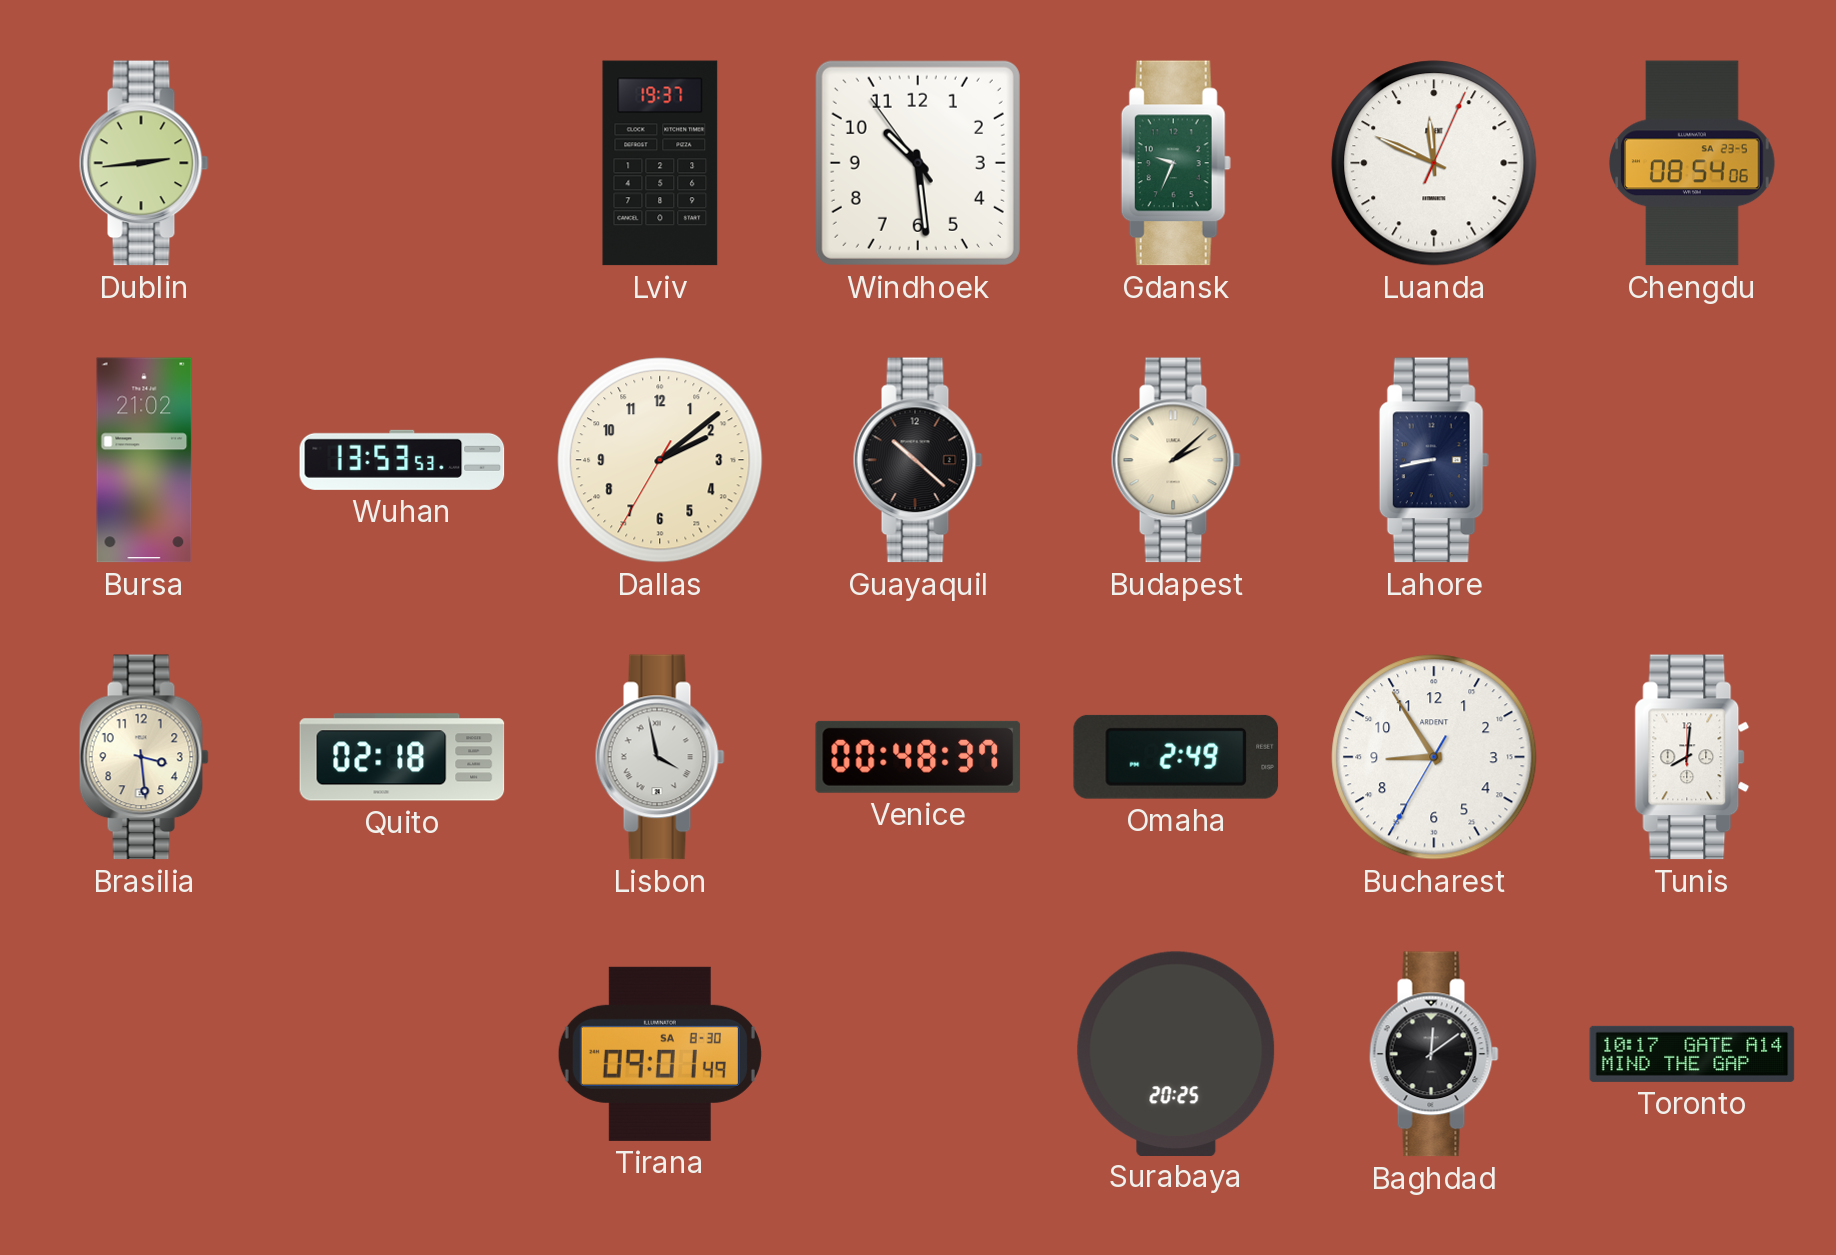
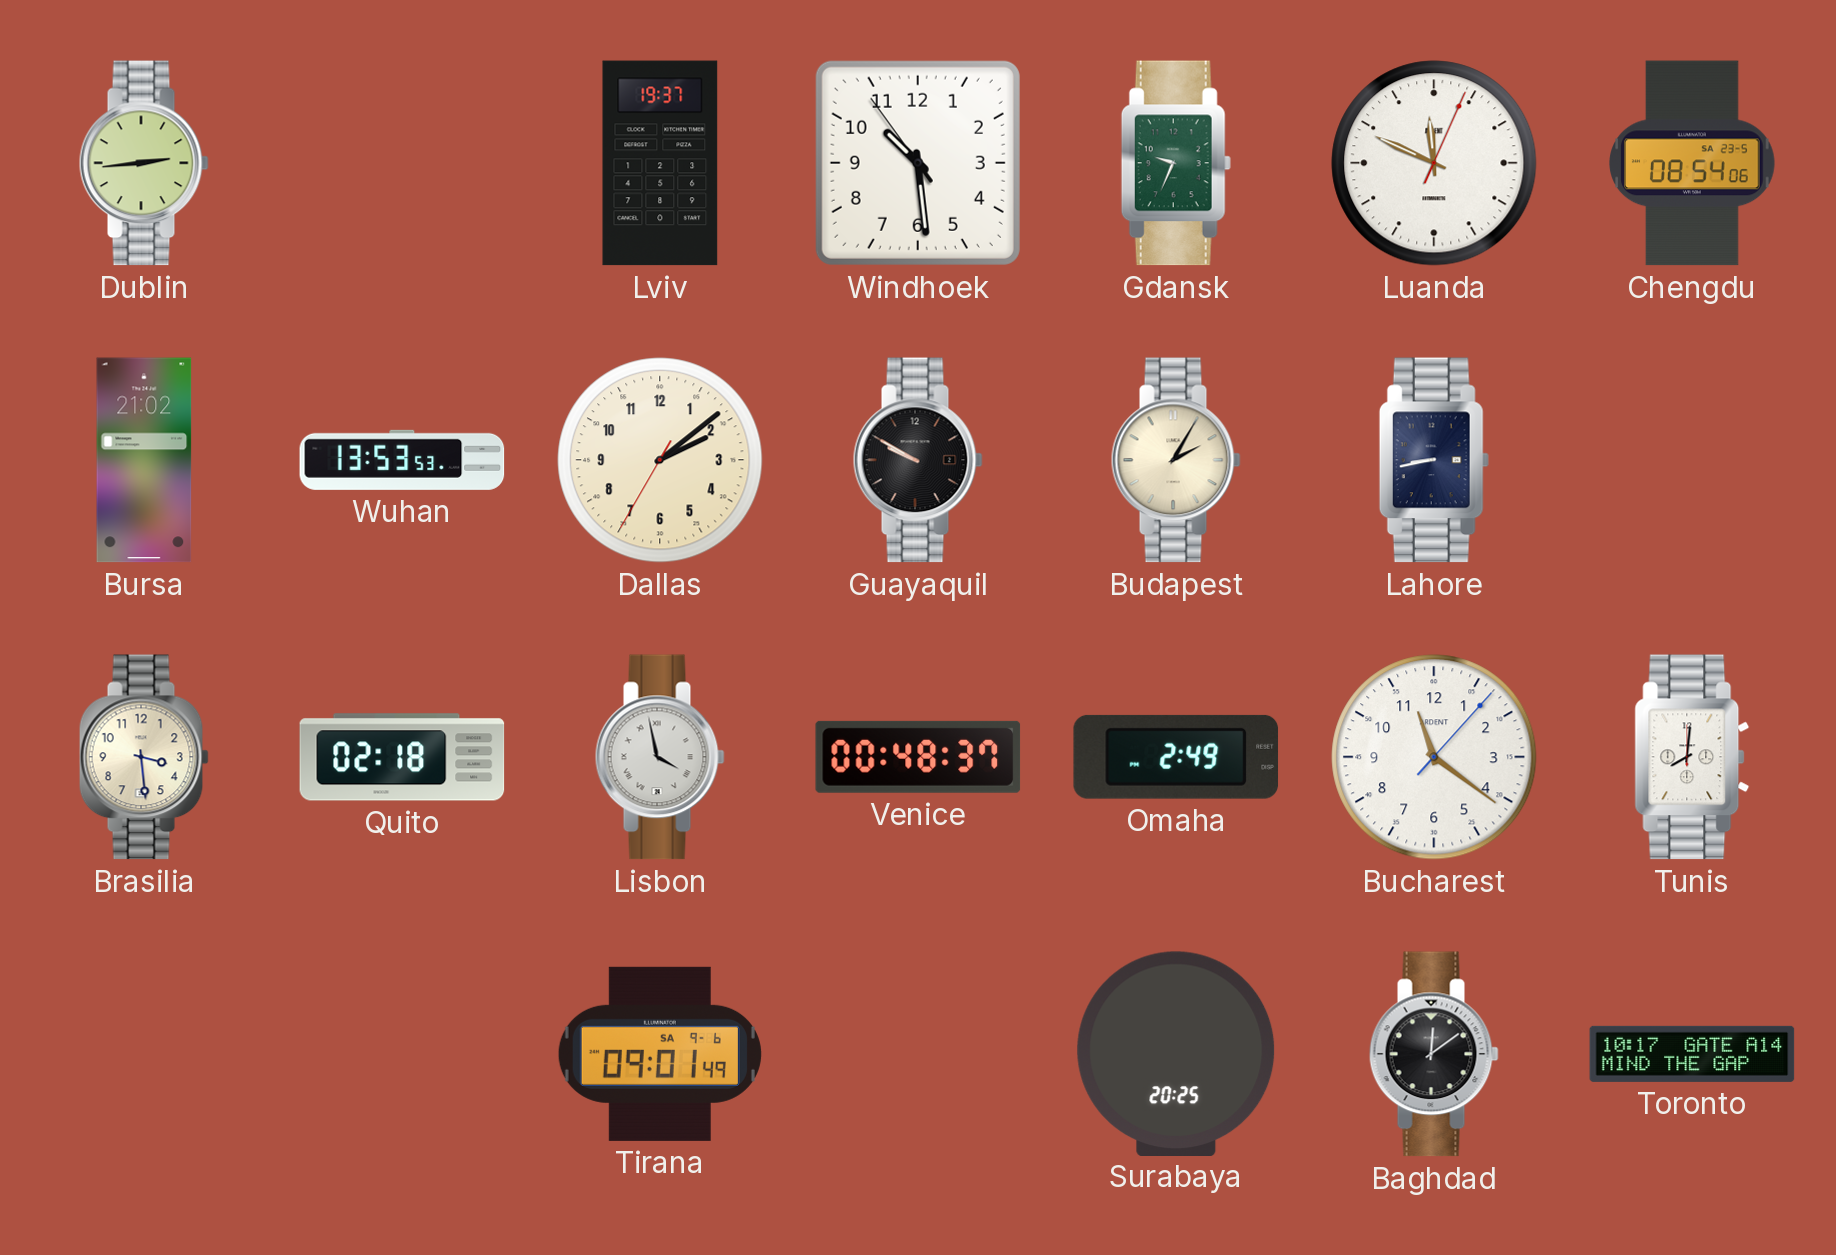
Guayaquil: 10:22 -> 9:50 (918, 460)
Budapest: 2:08 -> 2:05 (1176, 460)
Bucharest: 8:54 -> 11:21 (1434, 757)
Tirana date: SA 8-30 -> SA 9-6 (660, 1054)
